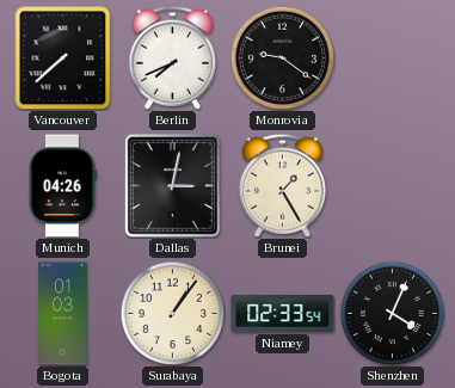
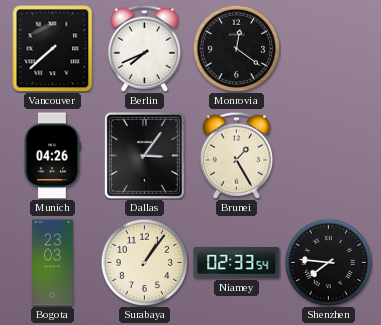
Monrovia: 9:21 -> 12:21 (236, 48)
Dallas: 3:02 -> 3:06 (144, 155)
Bogota: 01:03 -> 23:03 (53, 263)
Shenzhen: 4:04 -> 7:46 (328, 262)
